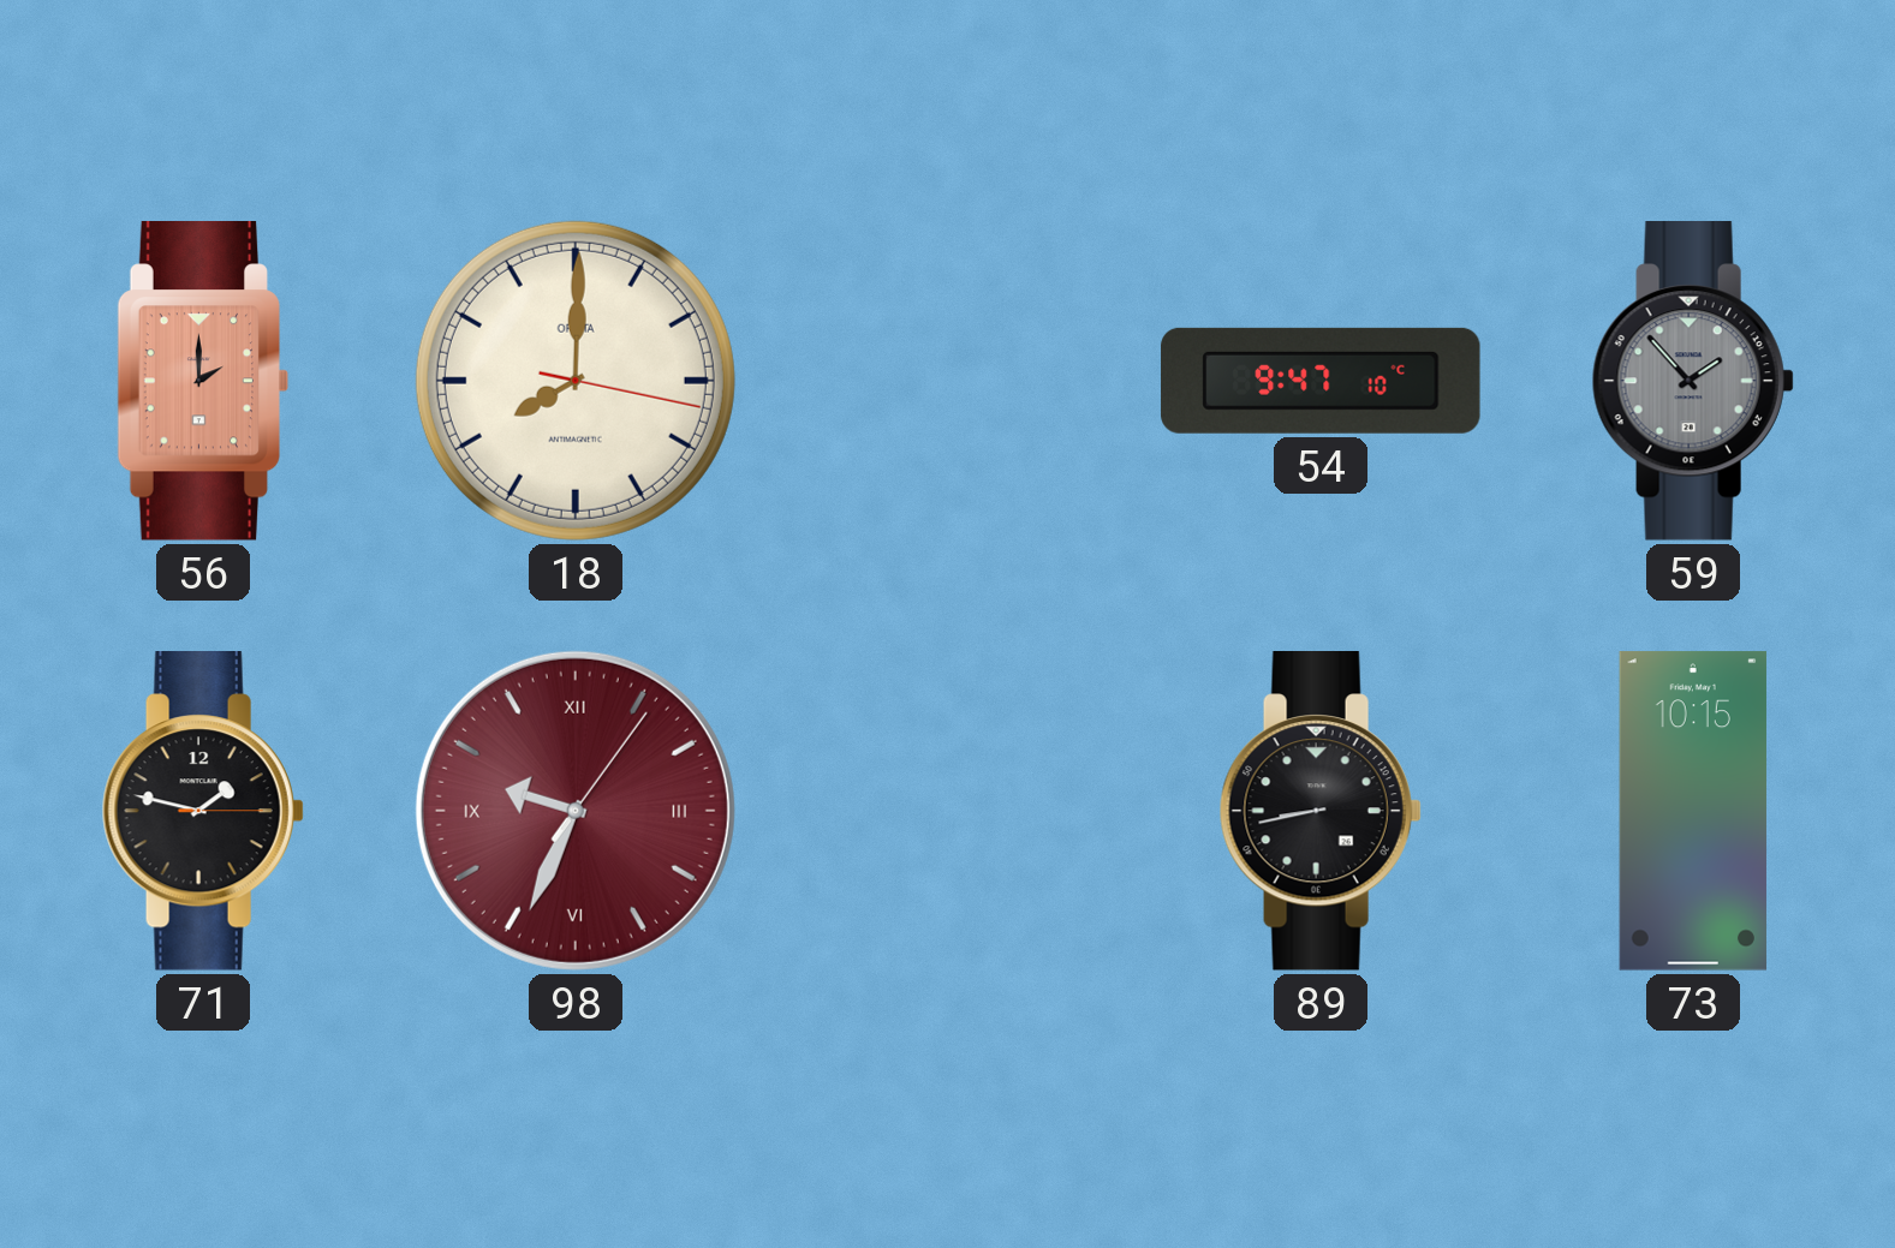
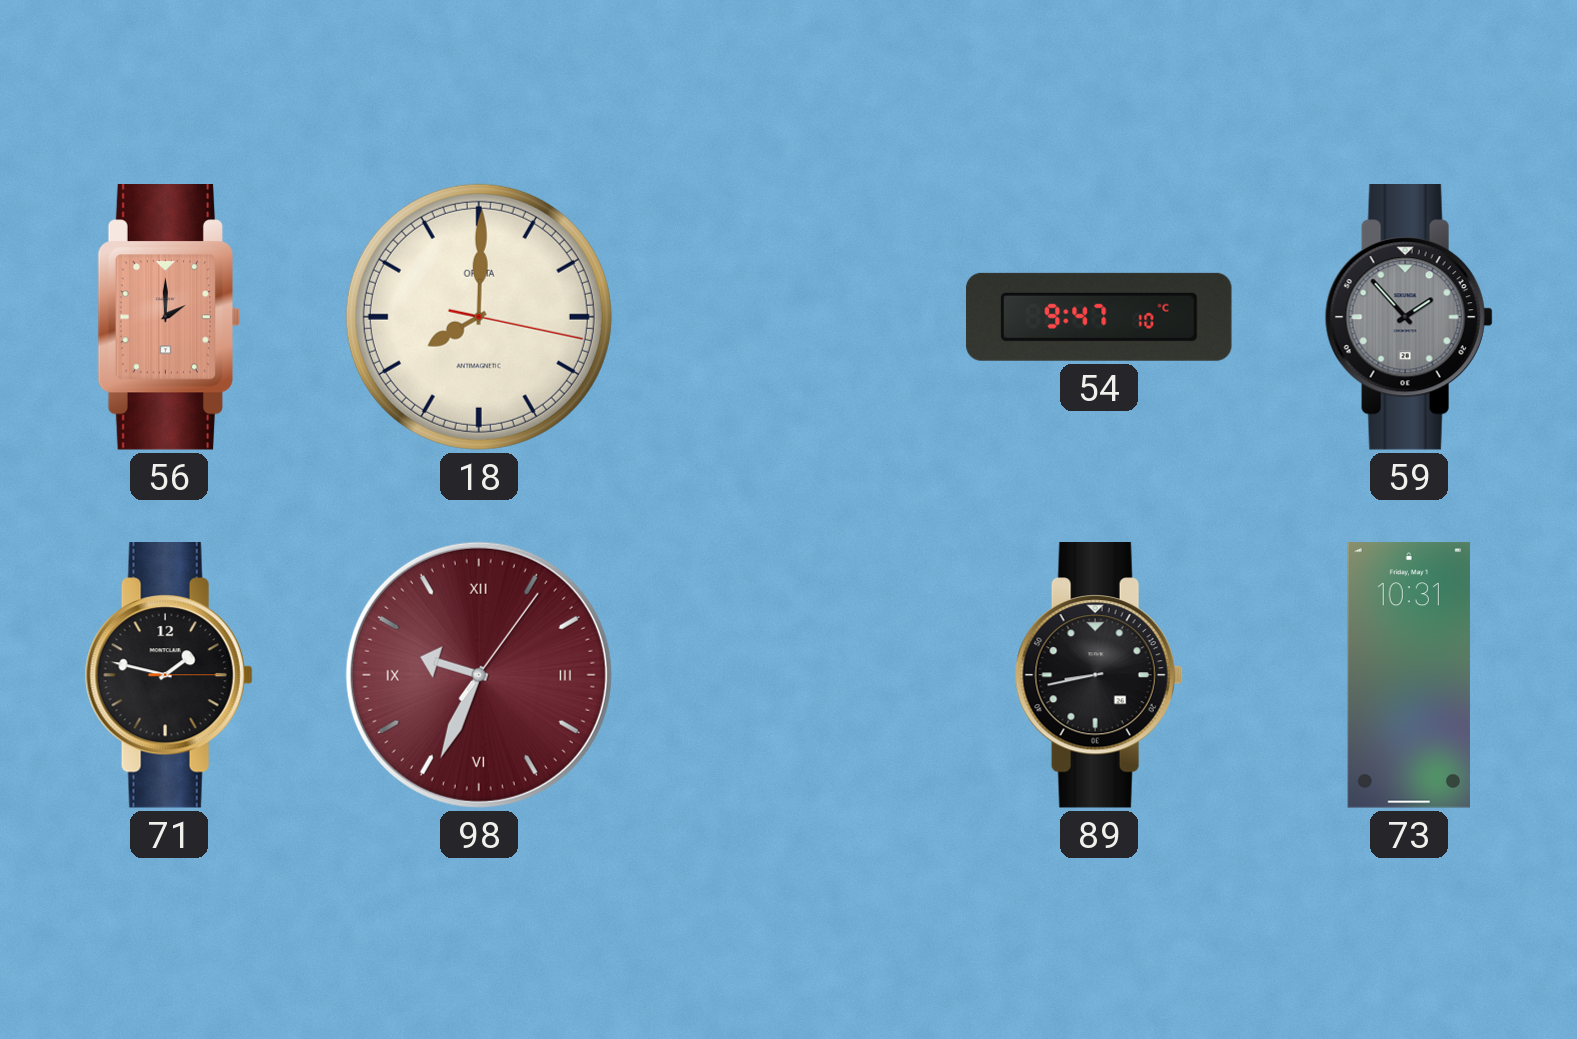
73: 10:15 -> 10:31 (1409, 675)
